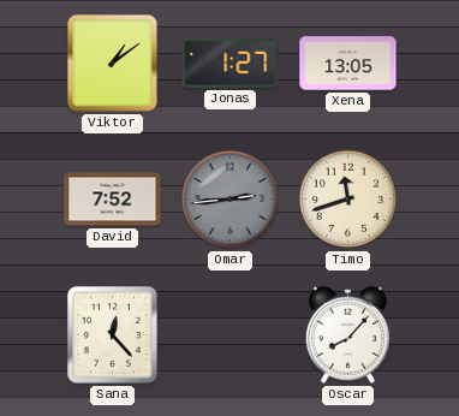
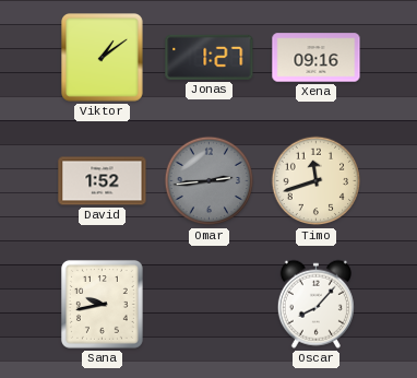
Xena: 13:05 -> 09:16 (317, 58)
David: 7:52 -> 1:52 (103, 181)
Sana: 12:23 -> 9:43 (102, 305)
